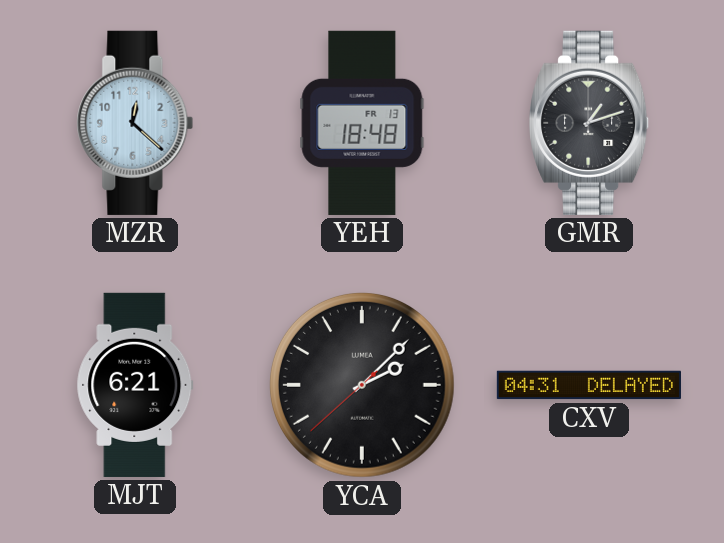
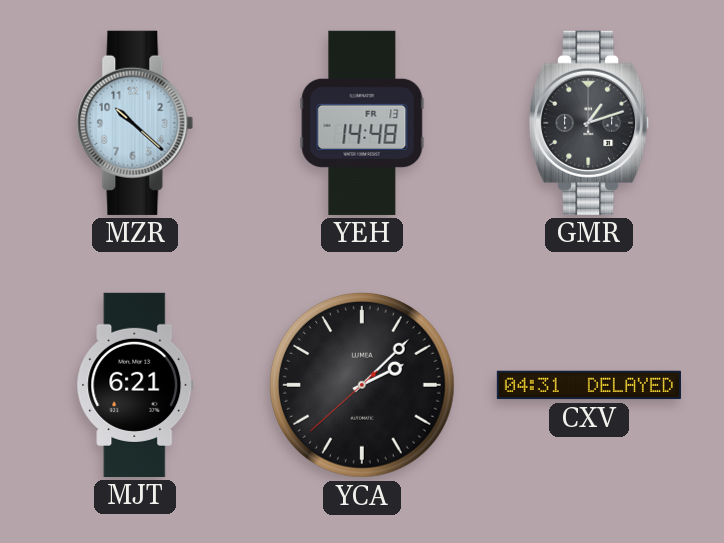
MZR: 12:22 -> 10:22 (135, 123)
YEH: 18:48 -> 14:48 (362, 123)
